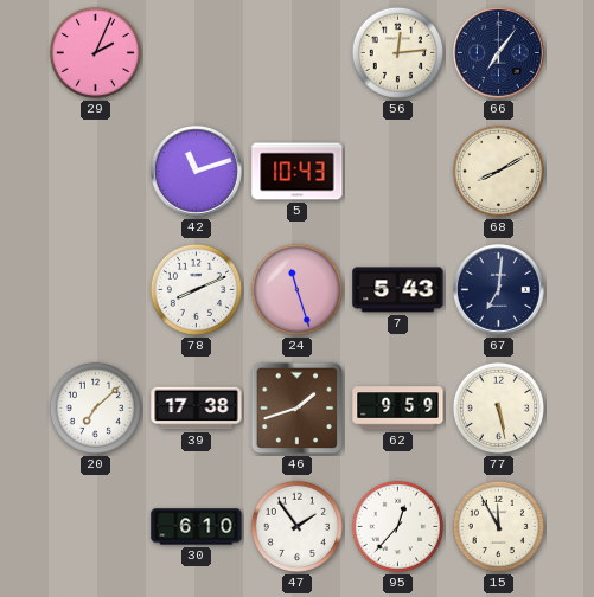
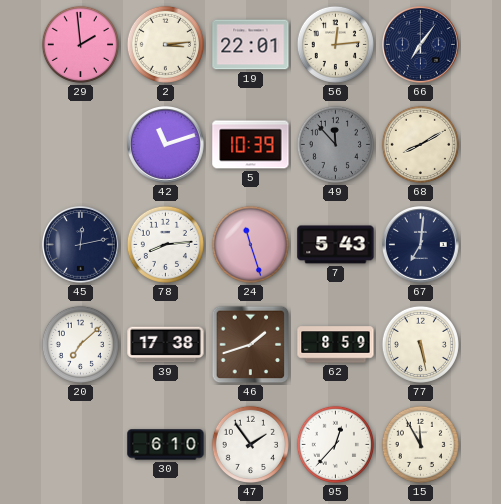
29: 2:04 -> 1:59 (80, 44)
2: none -> 3:14 (165, 44)
19: none -> 22:01 (251, 45)
5: 10:43 -> 10:39 (251, 145)
49: none -> 11:53 (335, 144)
45: none -> 12:13 (81, 245)
78: 8:11 -> 8:14 (165, 244)
62: 9:59 -> 8:59 (336, 345)
